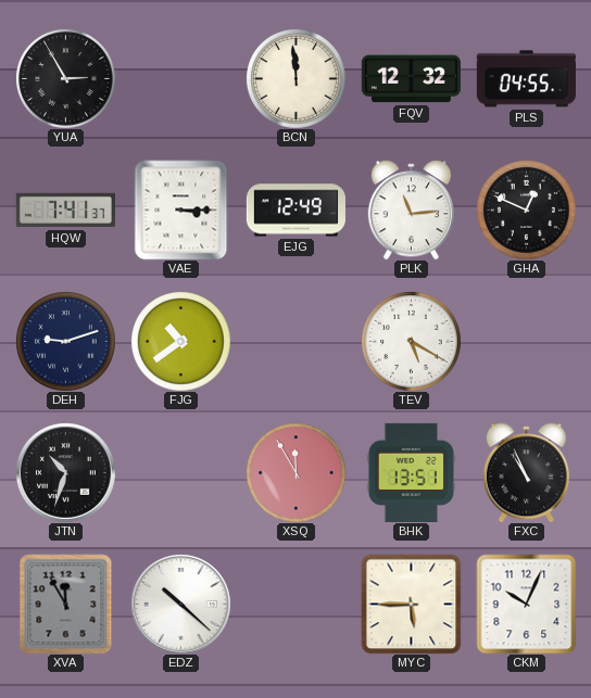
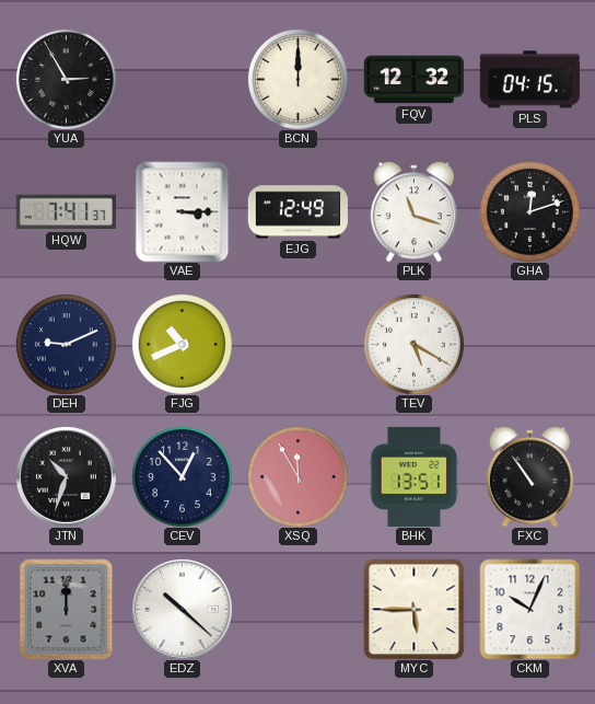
BCN: 11:59 -> 12:00 (299, 80)
PLS: 04:55 -> 04:15 (529, 80)
PLK: 11:14 -> 11:18 (413, 211)
GHA: 12:49 -> 12:12 (530, 212)
DEH: 9:12 -> 9:11 (67, 345)
FJG: 10:39 -> 10:41 (183, 345)
CEV: none -> 12:53 (183, 477)
FXC: 10:56 -> 10:54 (529, 476)
XVA: 11:55 -> 12:00 (67, 609)
